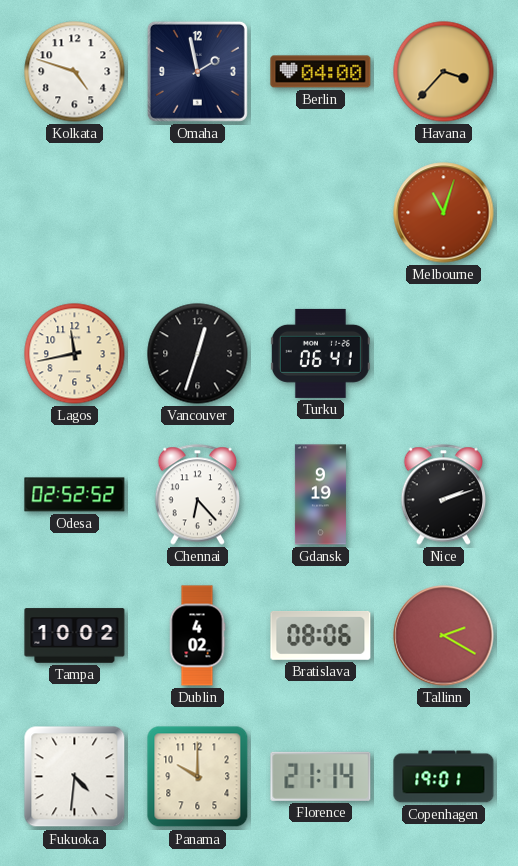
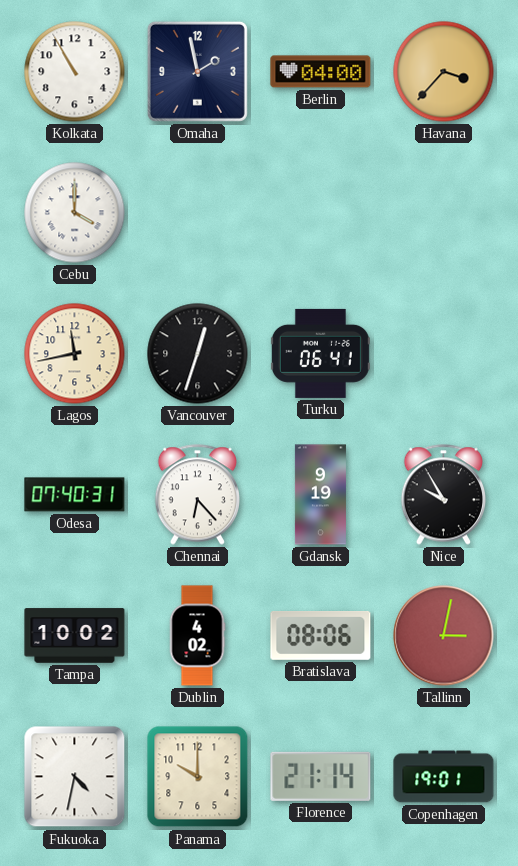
Kolkata: 4:48 -> 10:55 (75, 72)
Cebu: none -> 4:00 (75, 213)
Melbourne: 11:03 -> none (444, 213)
Odesa: 02:52 -> 07:40 (75, 495)
Nice: 2:12 -> 9:55 (443, 495)
Tallinn: 2:20 -> 3:02 (444, 636)
Fukuoka: 4:31 -> 4:32 (75, 777)
